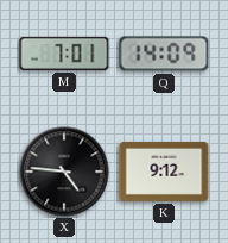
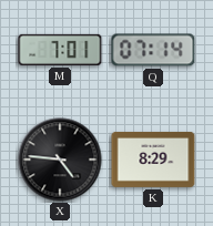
Q: 14:09 -> 07:14 (153, 50)
K: 9:12 -> 8:29 (153, 160)
